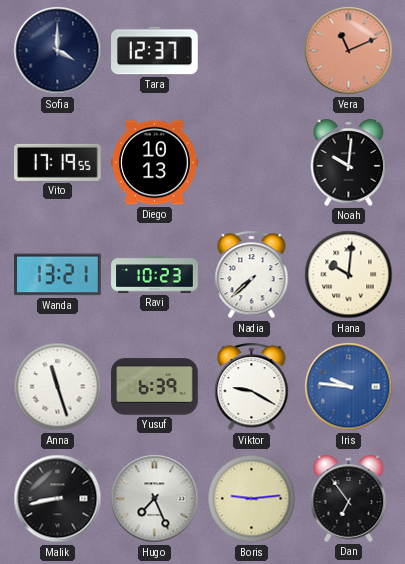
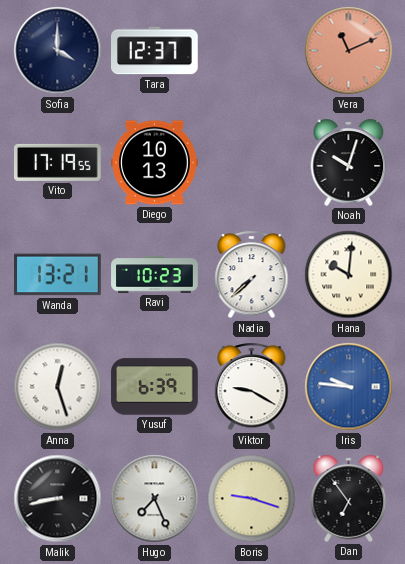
Noah: 10:01 -> 10:03 (349, 162)
Anna: 11:27 -> 12:27 (58, 387)
Boris: 9:14 -> 9:18 (252, 499)
